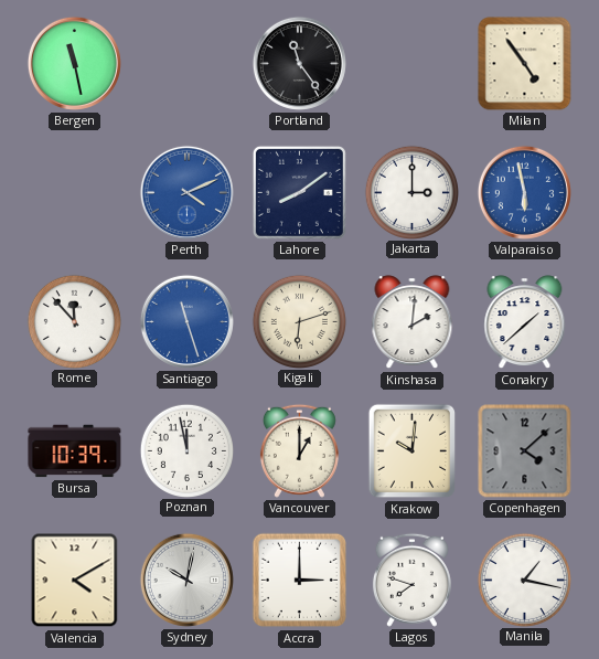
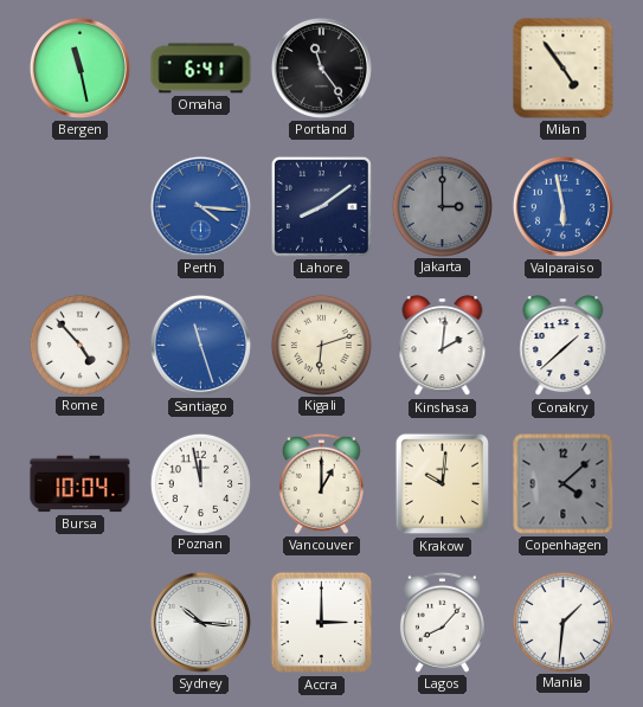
Omaha: none -> 6:41 (201, 69)
Perth: 4:11 -> 4:16 (200, 206)
Jakarta dial: white -> grey (442, 206)
Rome: 11:53 -> 4:53 (79, 345)
Bursa: 10:39 -> 10:04 (81, 484)
Valencia: 4:10 -> none (75, 581)
Sydney: 10:02 -> 10:16 (200, 622)
Lagos: 7:48 -> 8:07 (442, 622)
Manila: 1:17 -> 1:31 (562, 622)
